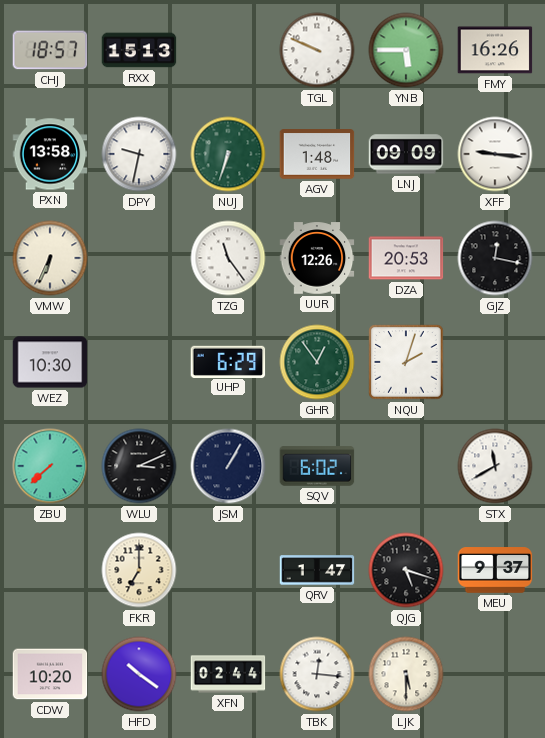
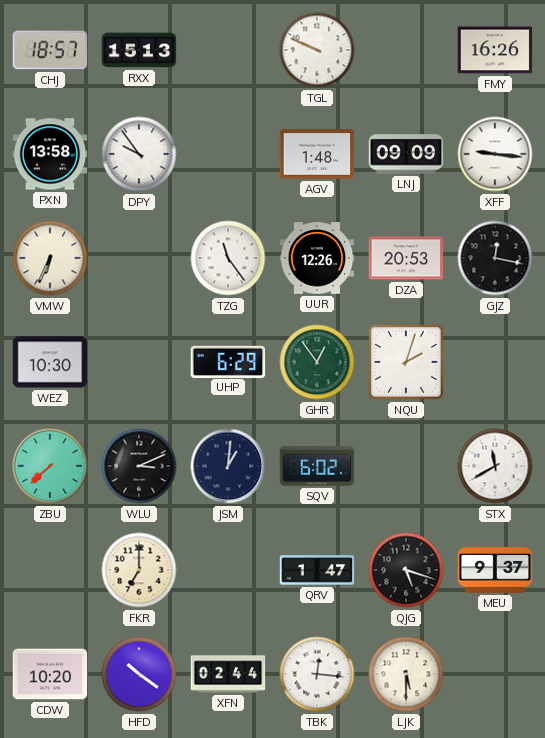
YNB: 5:45 -> none (406, 50)
DPY: 9:32 -> 9:54 (139, 154)
NUJ: 6:33 -> none (228, 154)
JSM: 1:05 -> 1:01 (228, 466)
